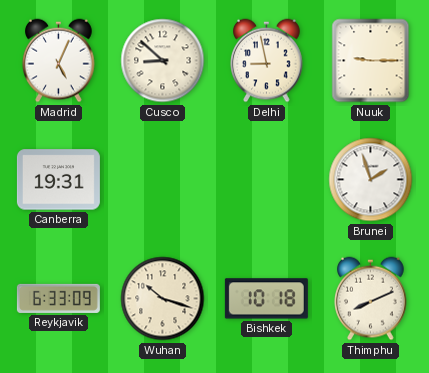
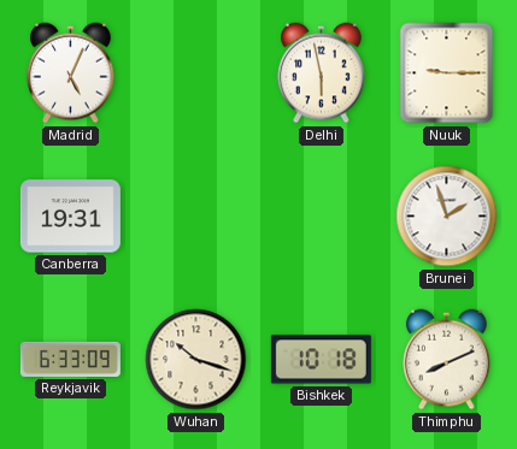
Cusco: 8:52 -> none (163, 61)
Delhi: 8:58 -> 5:58 (322, 73)
